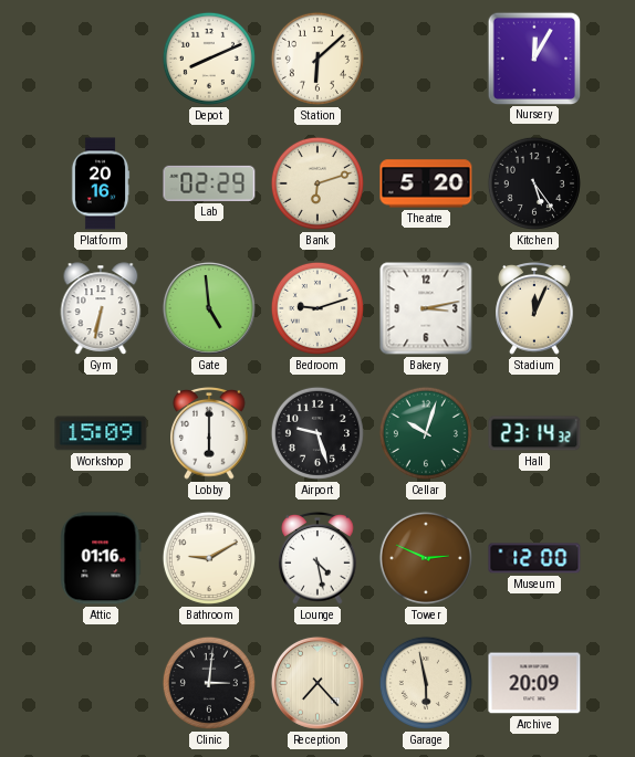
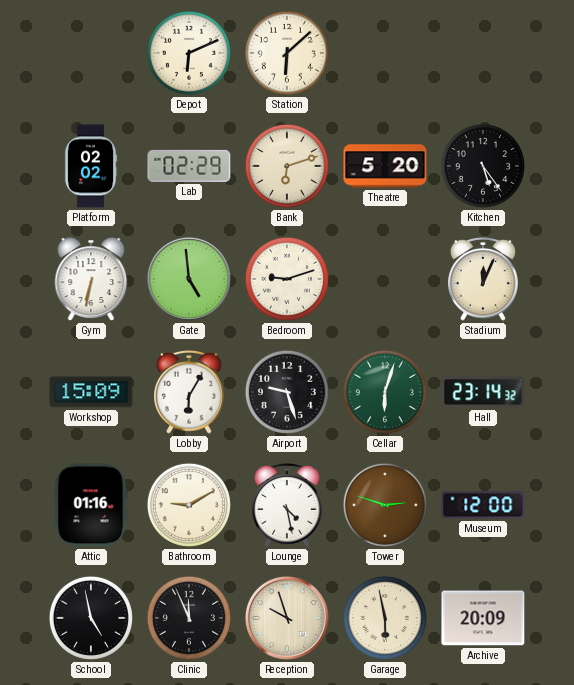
Depot: 8:11 -> 6:11 (189, 53)
Nursery: 12:05 -> none (533, 57)
Platform: 20:16 -> 02:02 (91, 166)
Bakery: 3:13 -> none (426, 308)
Lobby: 6:00 -> 6:05 (189, 393)
Cellar: 10:03 -> 6:03 (385, 392)
Tower: 2:49 -> 2:48 (385, 505)
School: none -> 4:58 (91, 618)
Clinic: 3:01 -> 11:56 (189, 618)
Reception: 7:23 -> 9:57 (287, 618)
